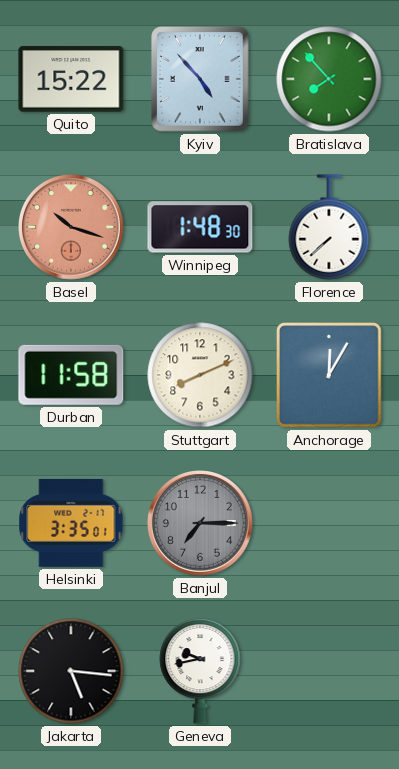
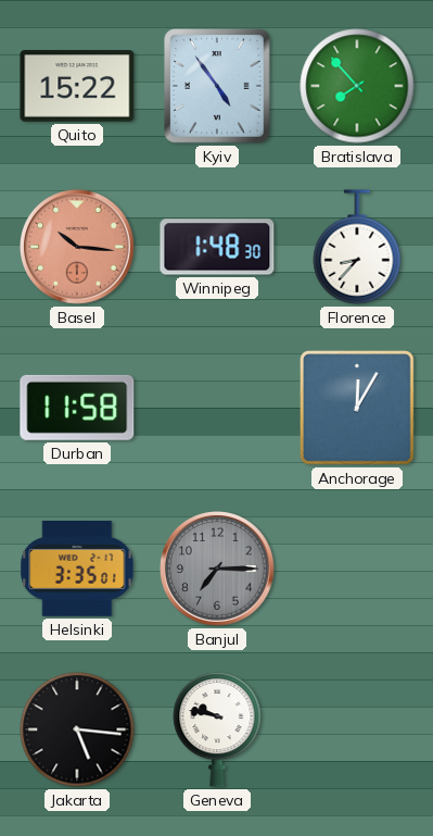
Kyiv: 4:53 -> 4:54 (217, 86)
Basel: 10:18 -> 10:16 (78, 248)
Florence: 7:38 -> 8:37 (357, 247)
Stuttgart: 8:11 -> none (200, 375)
Geneva: 9:43 -> 9:47 (217, 729)
